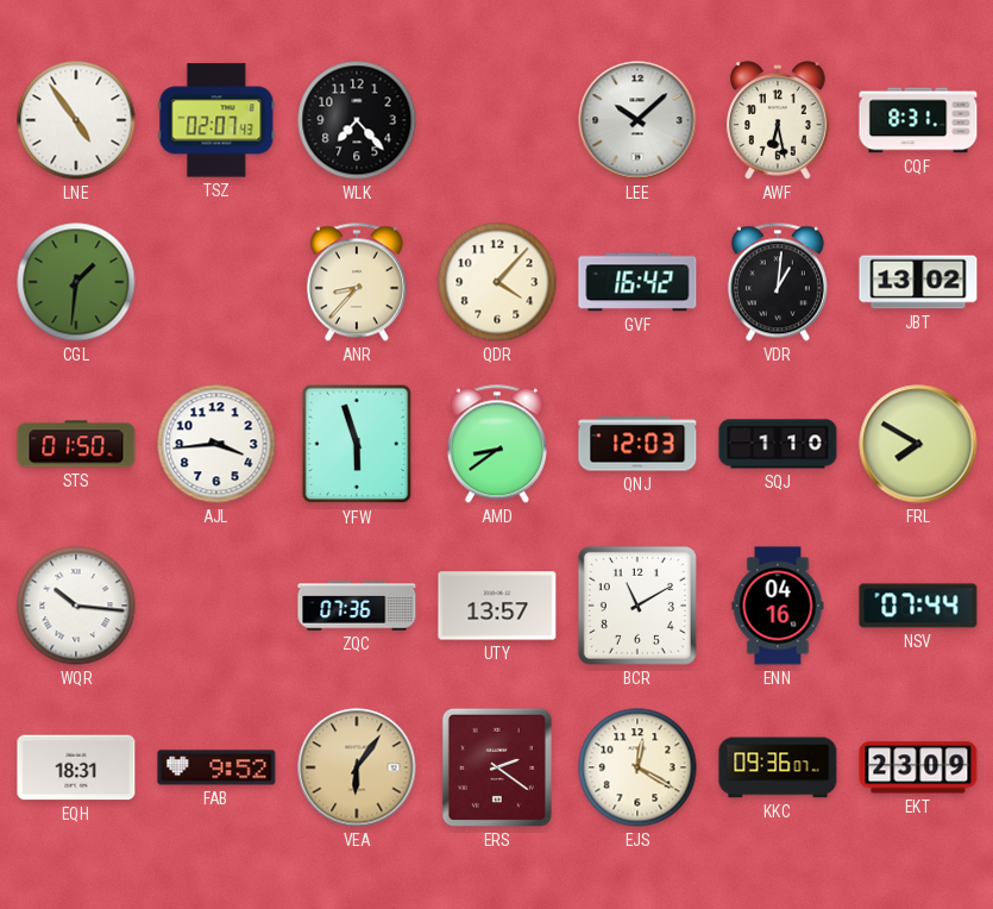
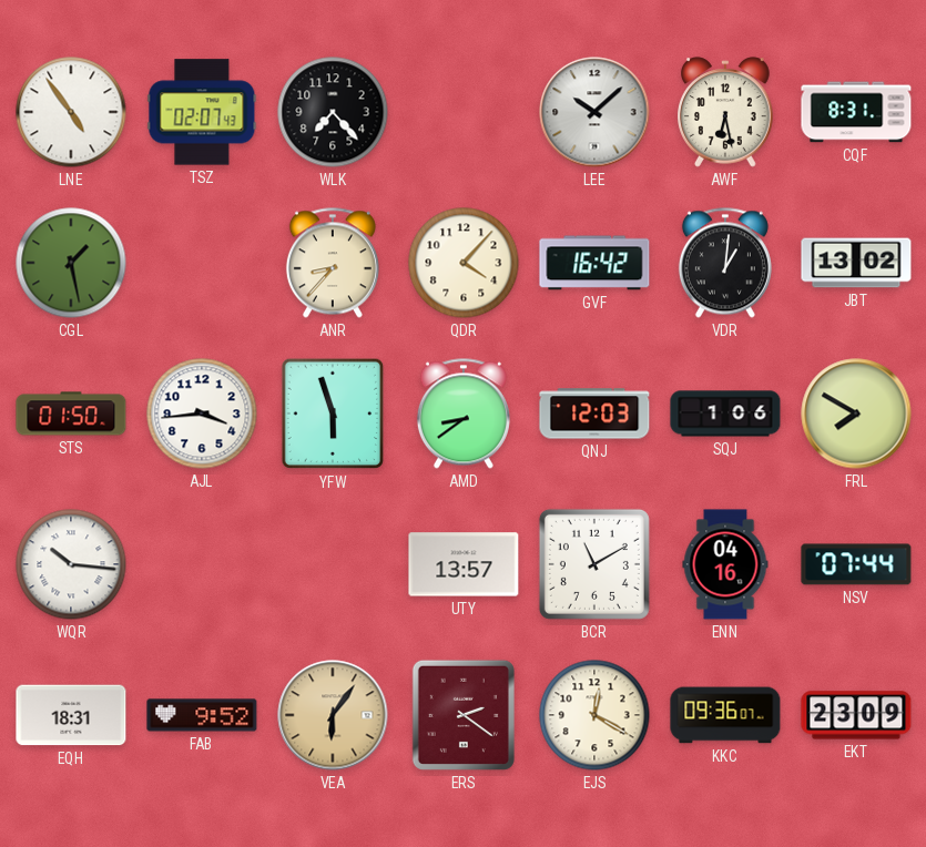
CGL: 1:31 -> 1:28 (71, 263)
SQJ: 1:10 -> 1:06 (725, 414)
ZQC: 07:36 -> none (357, 606)
